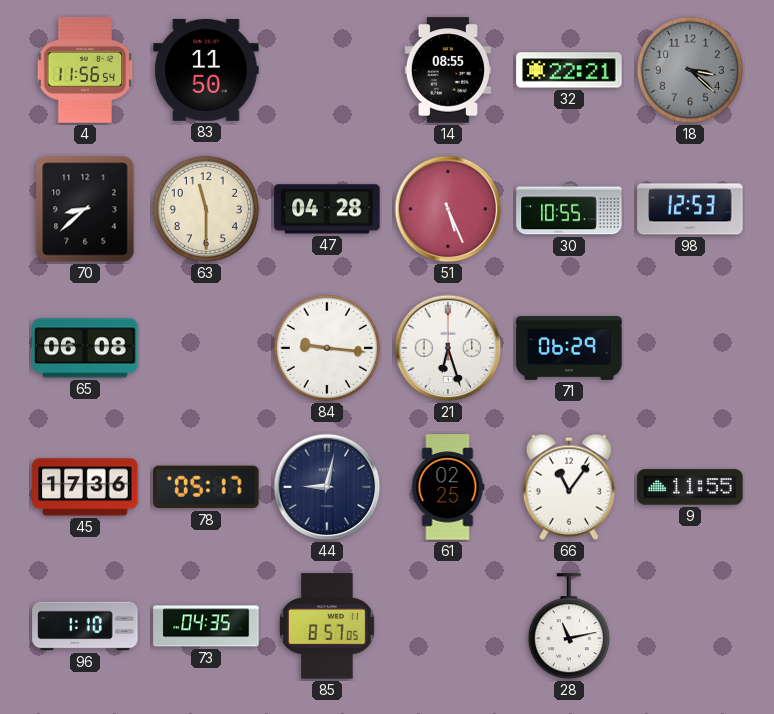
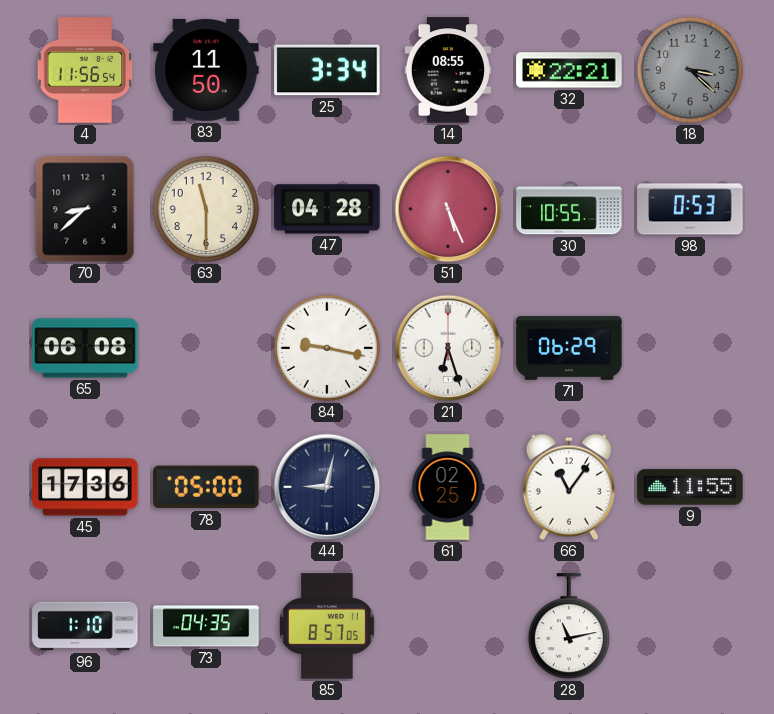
25: none -> 3:34 (327, 70)
98: 12:53 -> 0:53 (690, 209)
84: 9:16 -> 9:17 (327, 348)
78: 05:17 -> 05:00 (206, 487)
